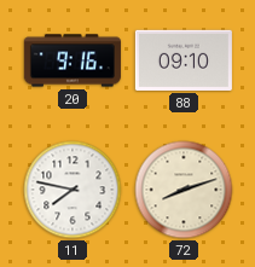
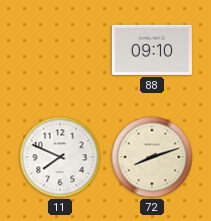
20: 9:16 -> none (73, 60)
11: 7:47 -> 7:49 (60, 157)
